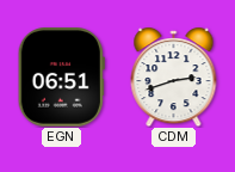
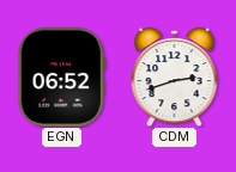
EGN: 06:51 -> 06:52 (61, 78)
